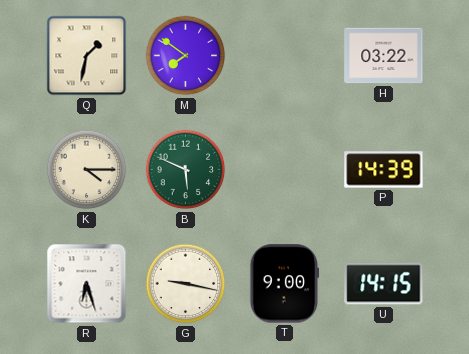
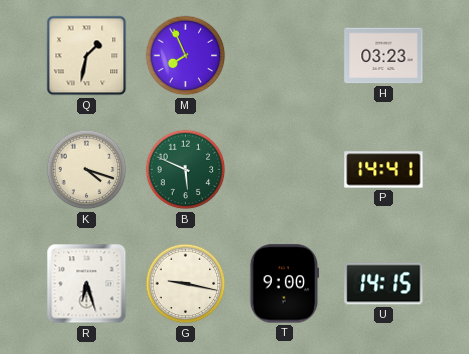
M: 7:51 -> 7:56 (186, 56)
H: 03:22 -> 03:23 (384, 56)
K: 4:15 -> 4:18 (87, 170)
P: 14:39 -> 14:41 (384, 170)
